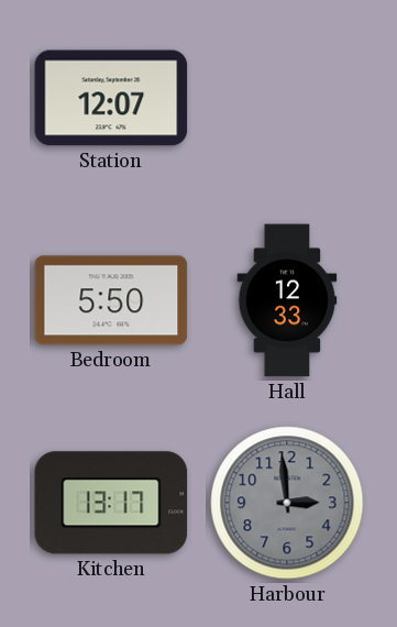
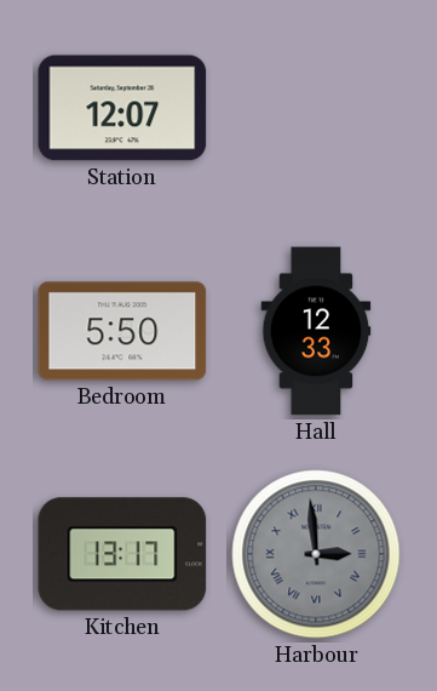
Harbour numerals: Arabic -> Roman (316, 554)
